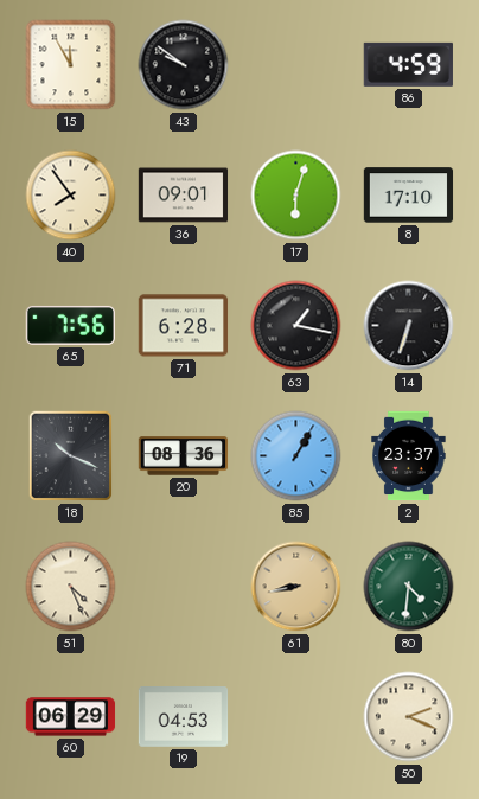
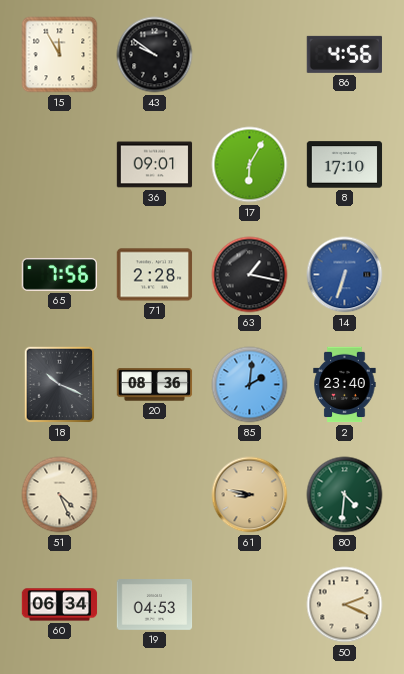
86: 4:59 -> 4:56 (344, 54)
40: 7:54 -> none (71, 196)
17: 6:03 -> 6:05 (250, 165)
71: 6:28 -> 2:28 (155, 275)
14 dial: black -> blue (345, 275)
85: 1:05 -> 2:01 (250, 385)
2: 23:37 -> 23:40 (345, 385)
61: 8:43 -> 8:47 (250, 495)
60: 06:29 -> 06:34 (60, 605)
